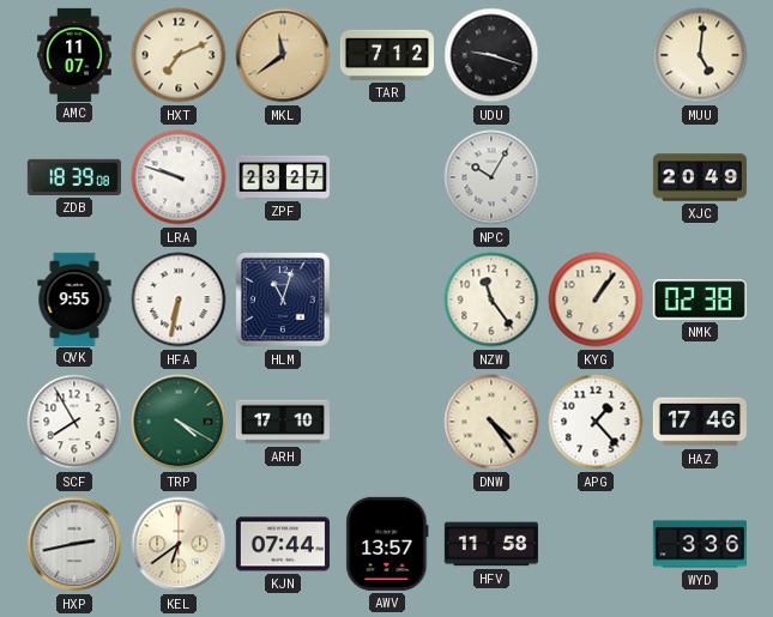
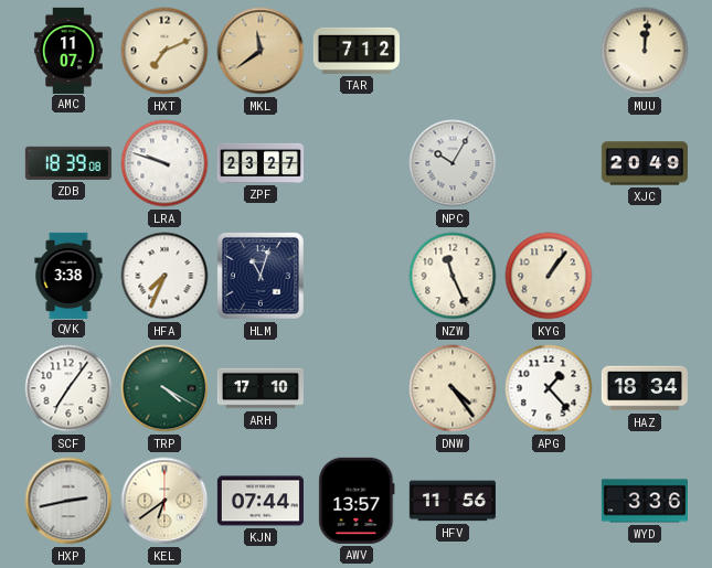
UDU: 9:18 -> none (491, 55)
MUU: 5:01 -> 12:01 (645, 51)
QVK: 9:55 -> 3:38 (68, 275)
HFA: 6:32 -> 7:34 (164, 276)
NZW: 11:24 -> 11:26 (453, 276)
NMK: 02:38 -> none (700, 300)
SCF: 7:55 -> 7:06 (68, 388)
HAZ: 17:46 -> 18:34 (644, 388)
HFV: 11:58 -> 11:56 (453, 501)
